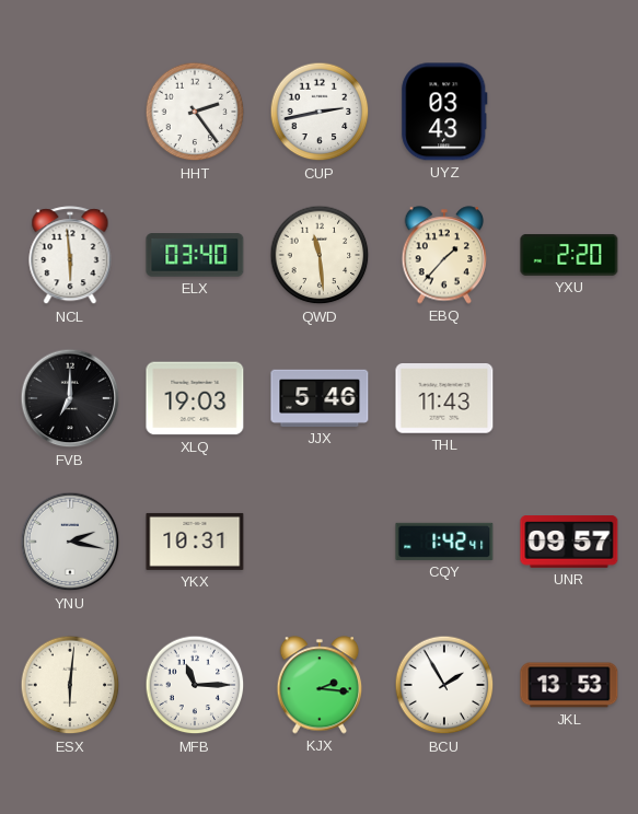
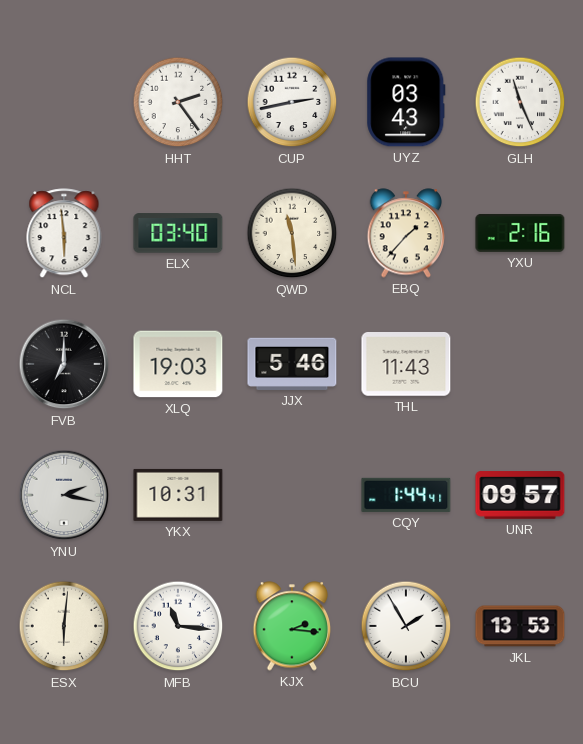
GLH: none -> 11:26 (520, 102)
YXU: 2:20 -> 2:16 (520, 233)
CQY: 1:42 -> 1:44 (406, 495)
MFB: 11:15 -> 11:16 (178, 626)
